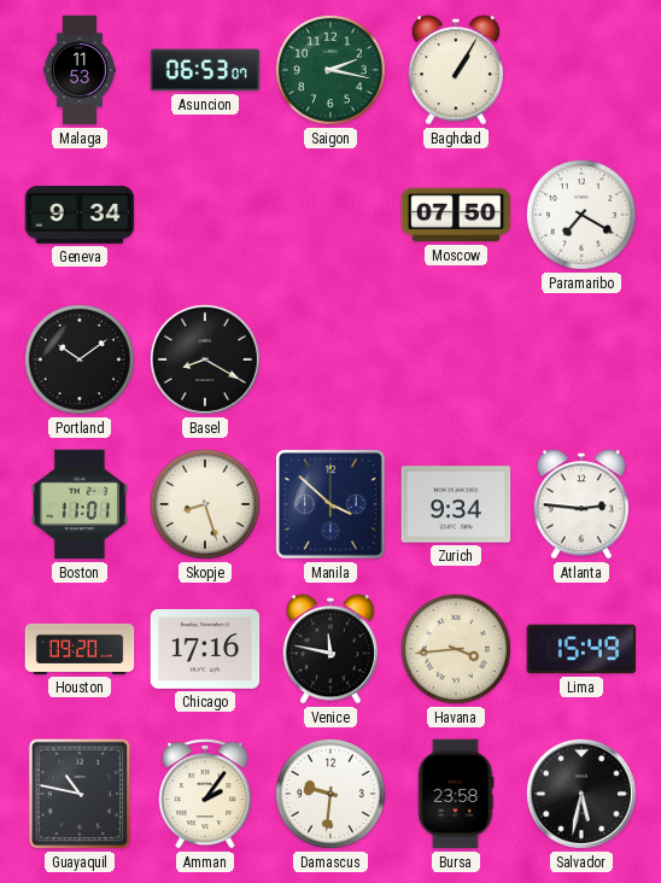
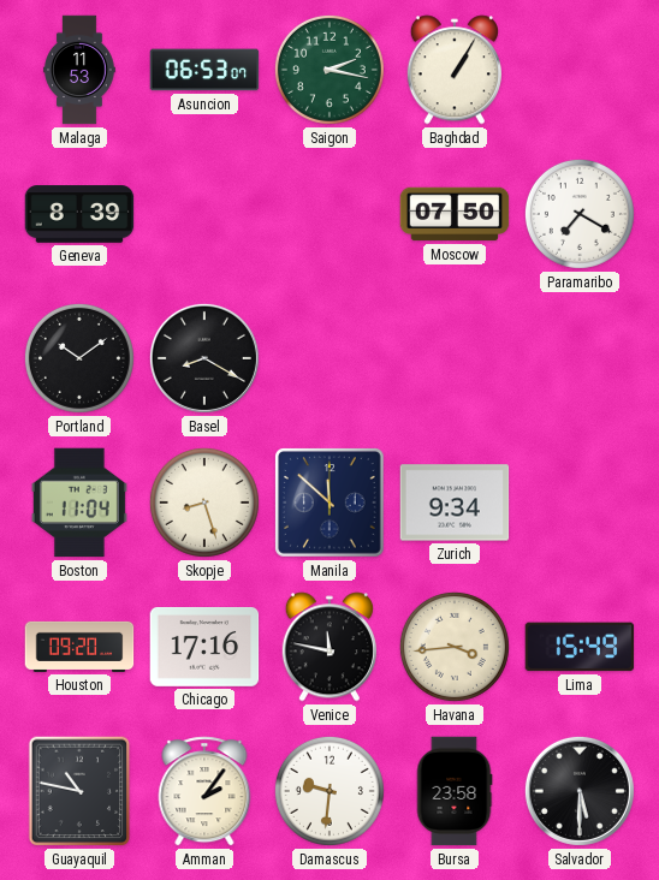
Geneva: 9:34 -> 8:39 (79, 214)
Boston: 11:01 -> 11:04 (79, 503)
Manila: 3:52 -> 11:52 (331, 504)
Atlanta: 2:46 -> none (581, 504)
Salvador: 5:32 -> 5:30 (580, 791)
